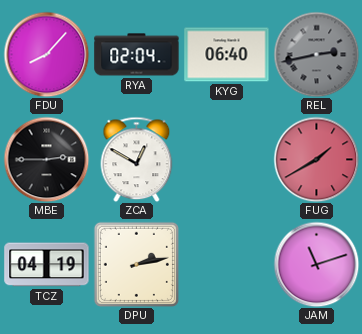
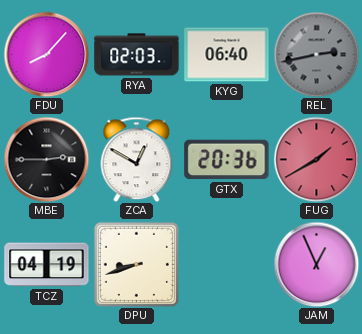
RYA: 02:04 -> 02:03 (137, 55)
GTX: none -> 20:36 (227, 160)
DPU: 2:13 -> 8:42 (136, 264)
JAM: 11:12 -> 12:56 (316, 264)
